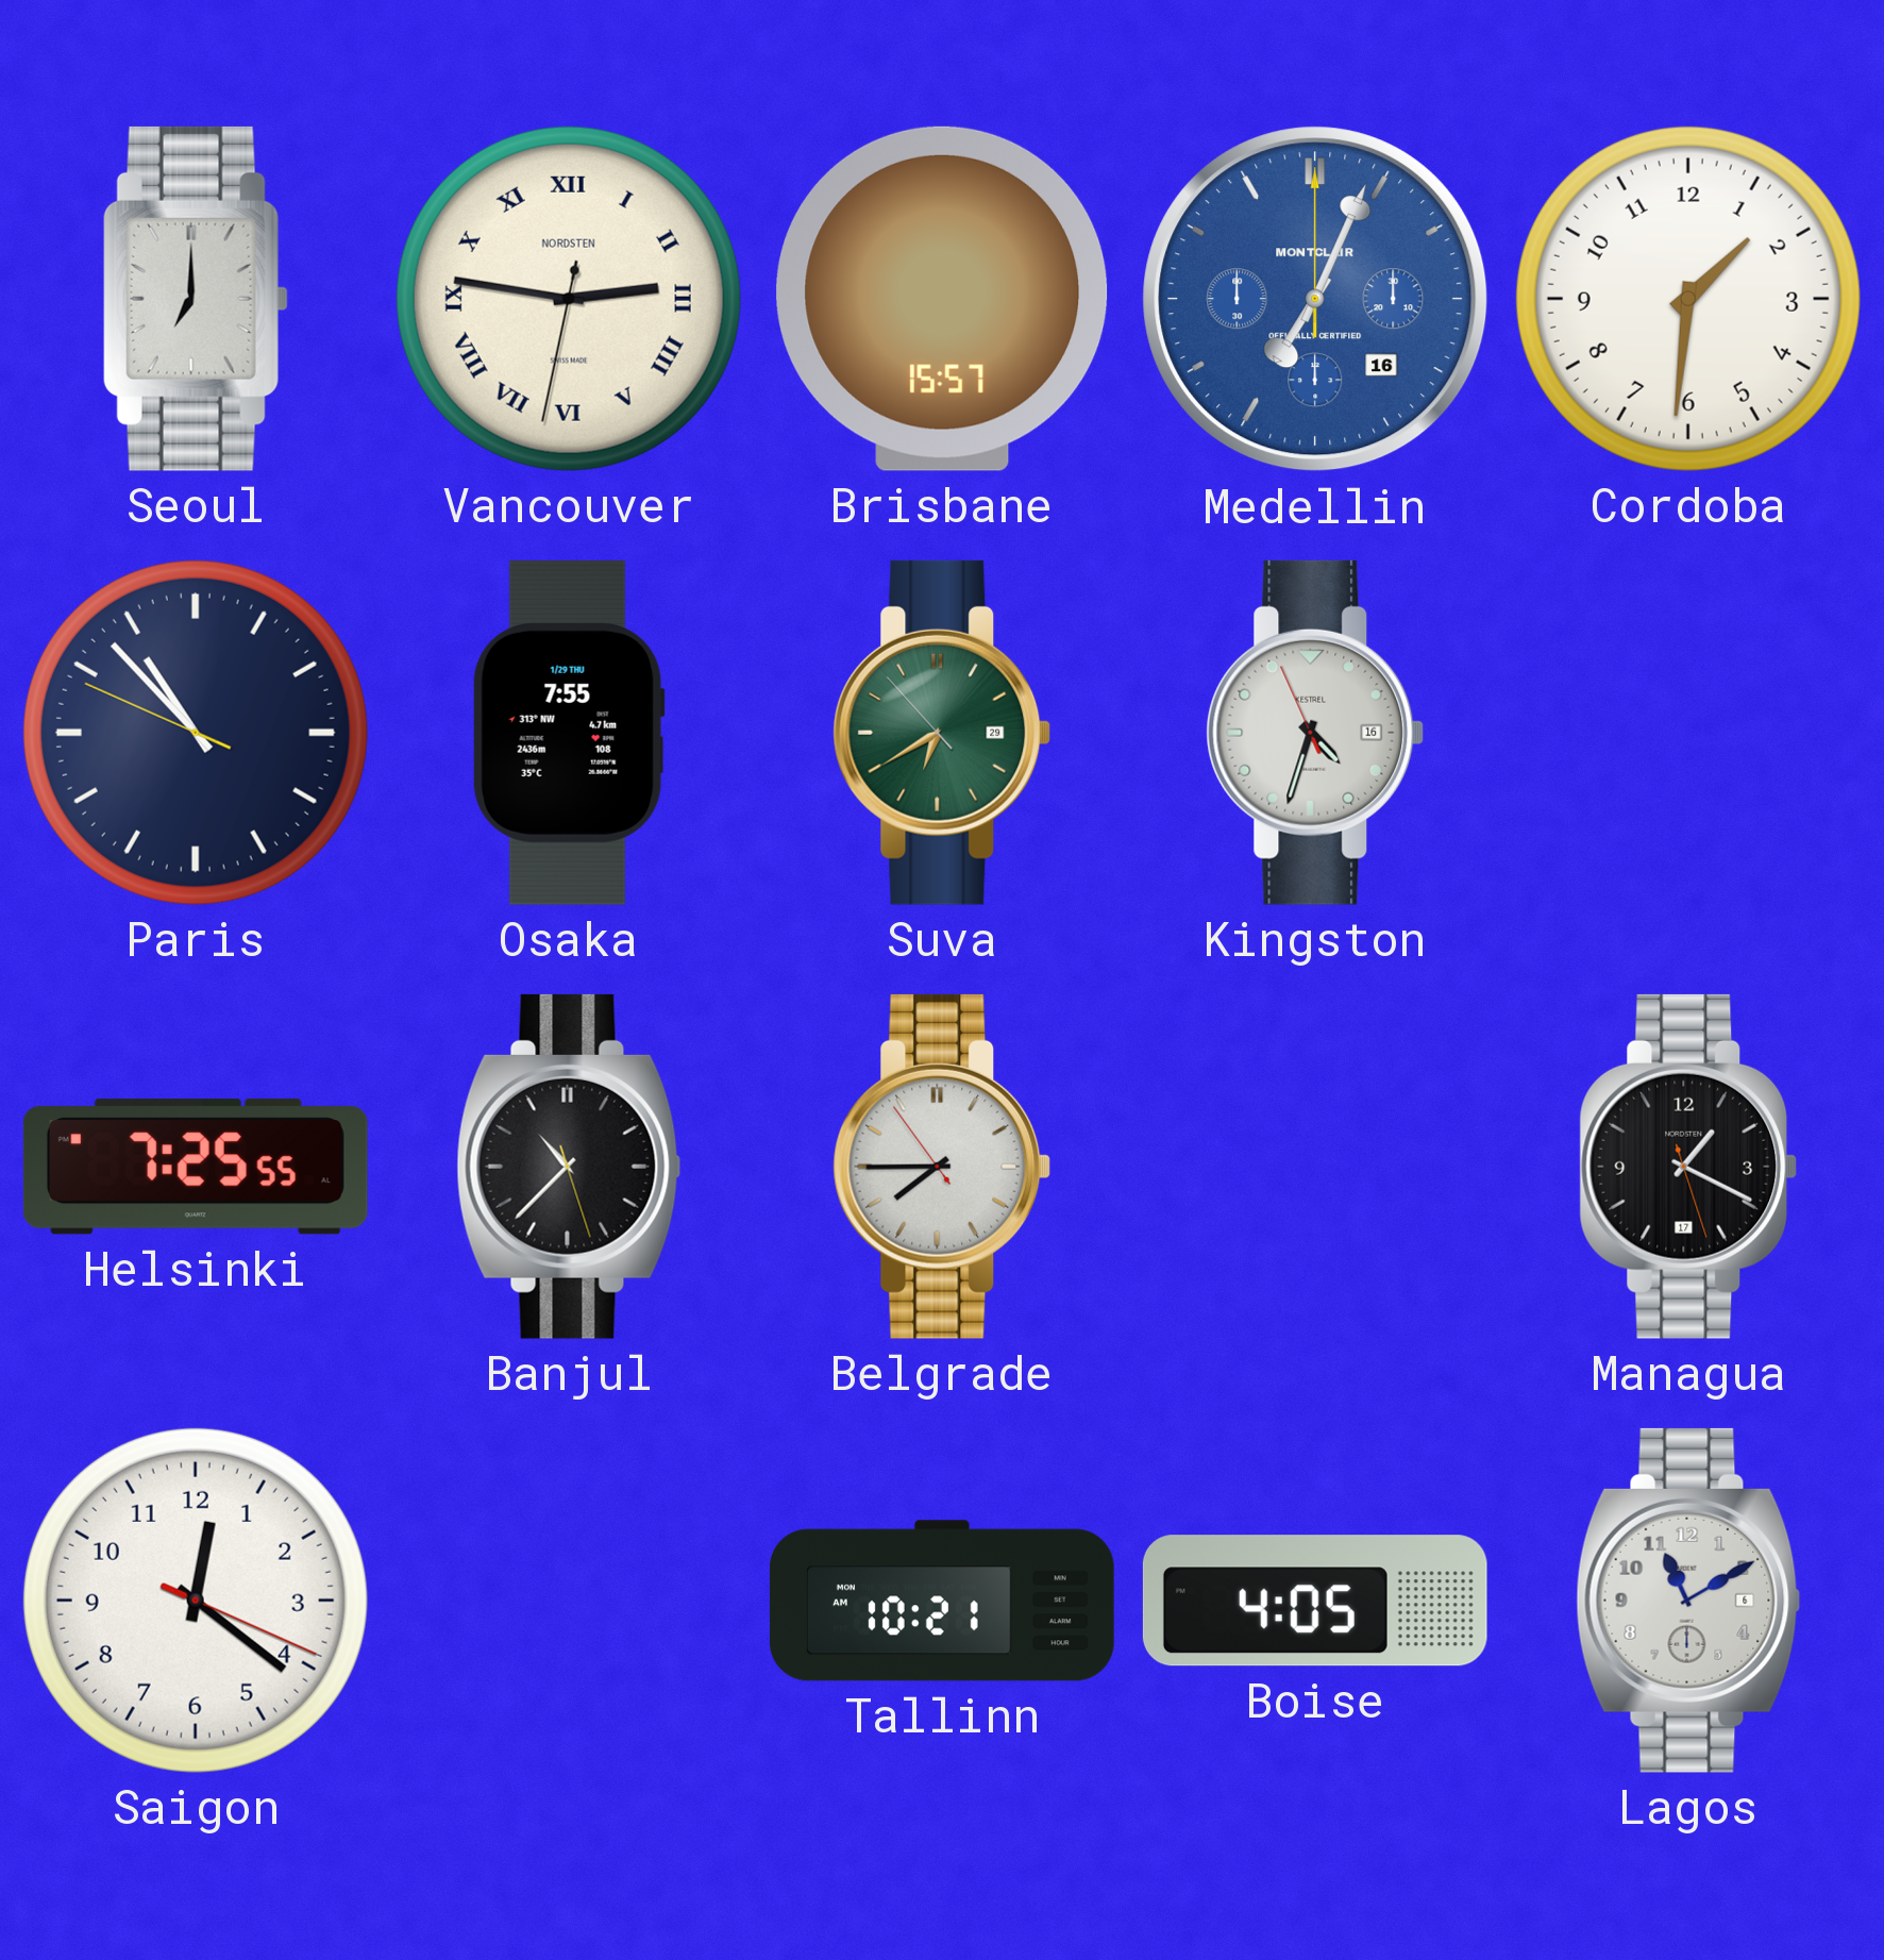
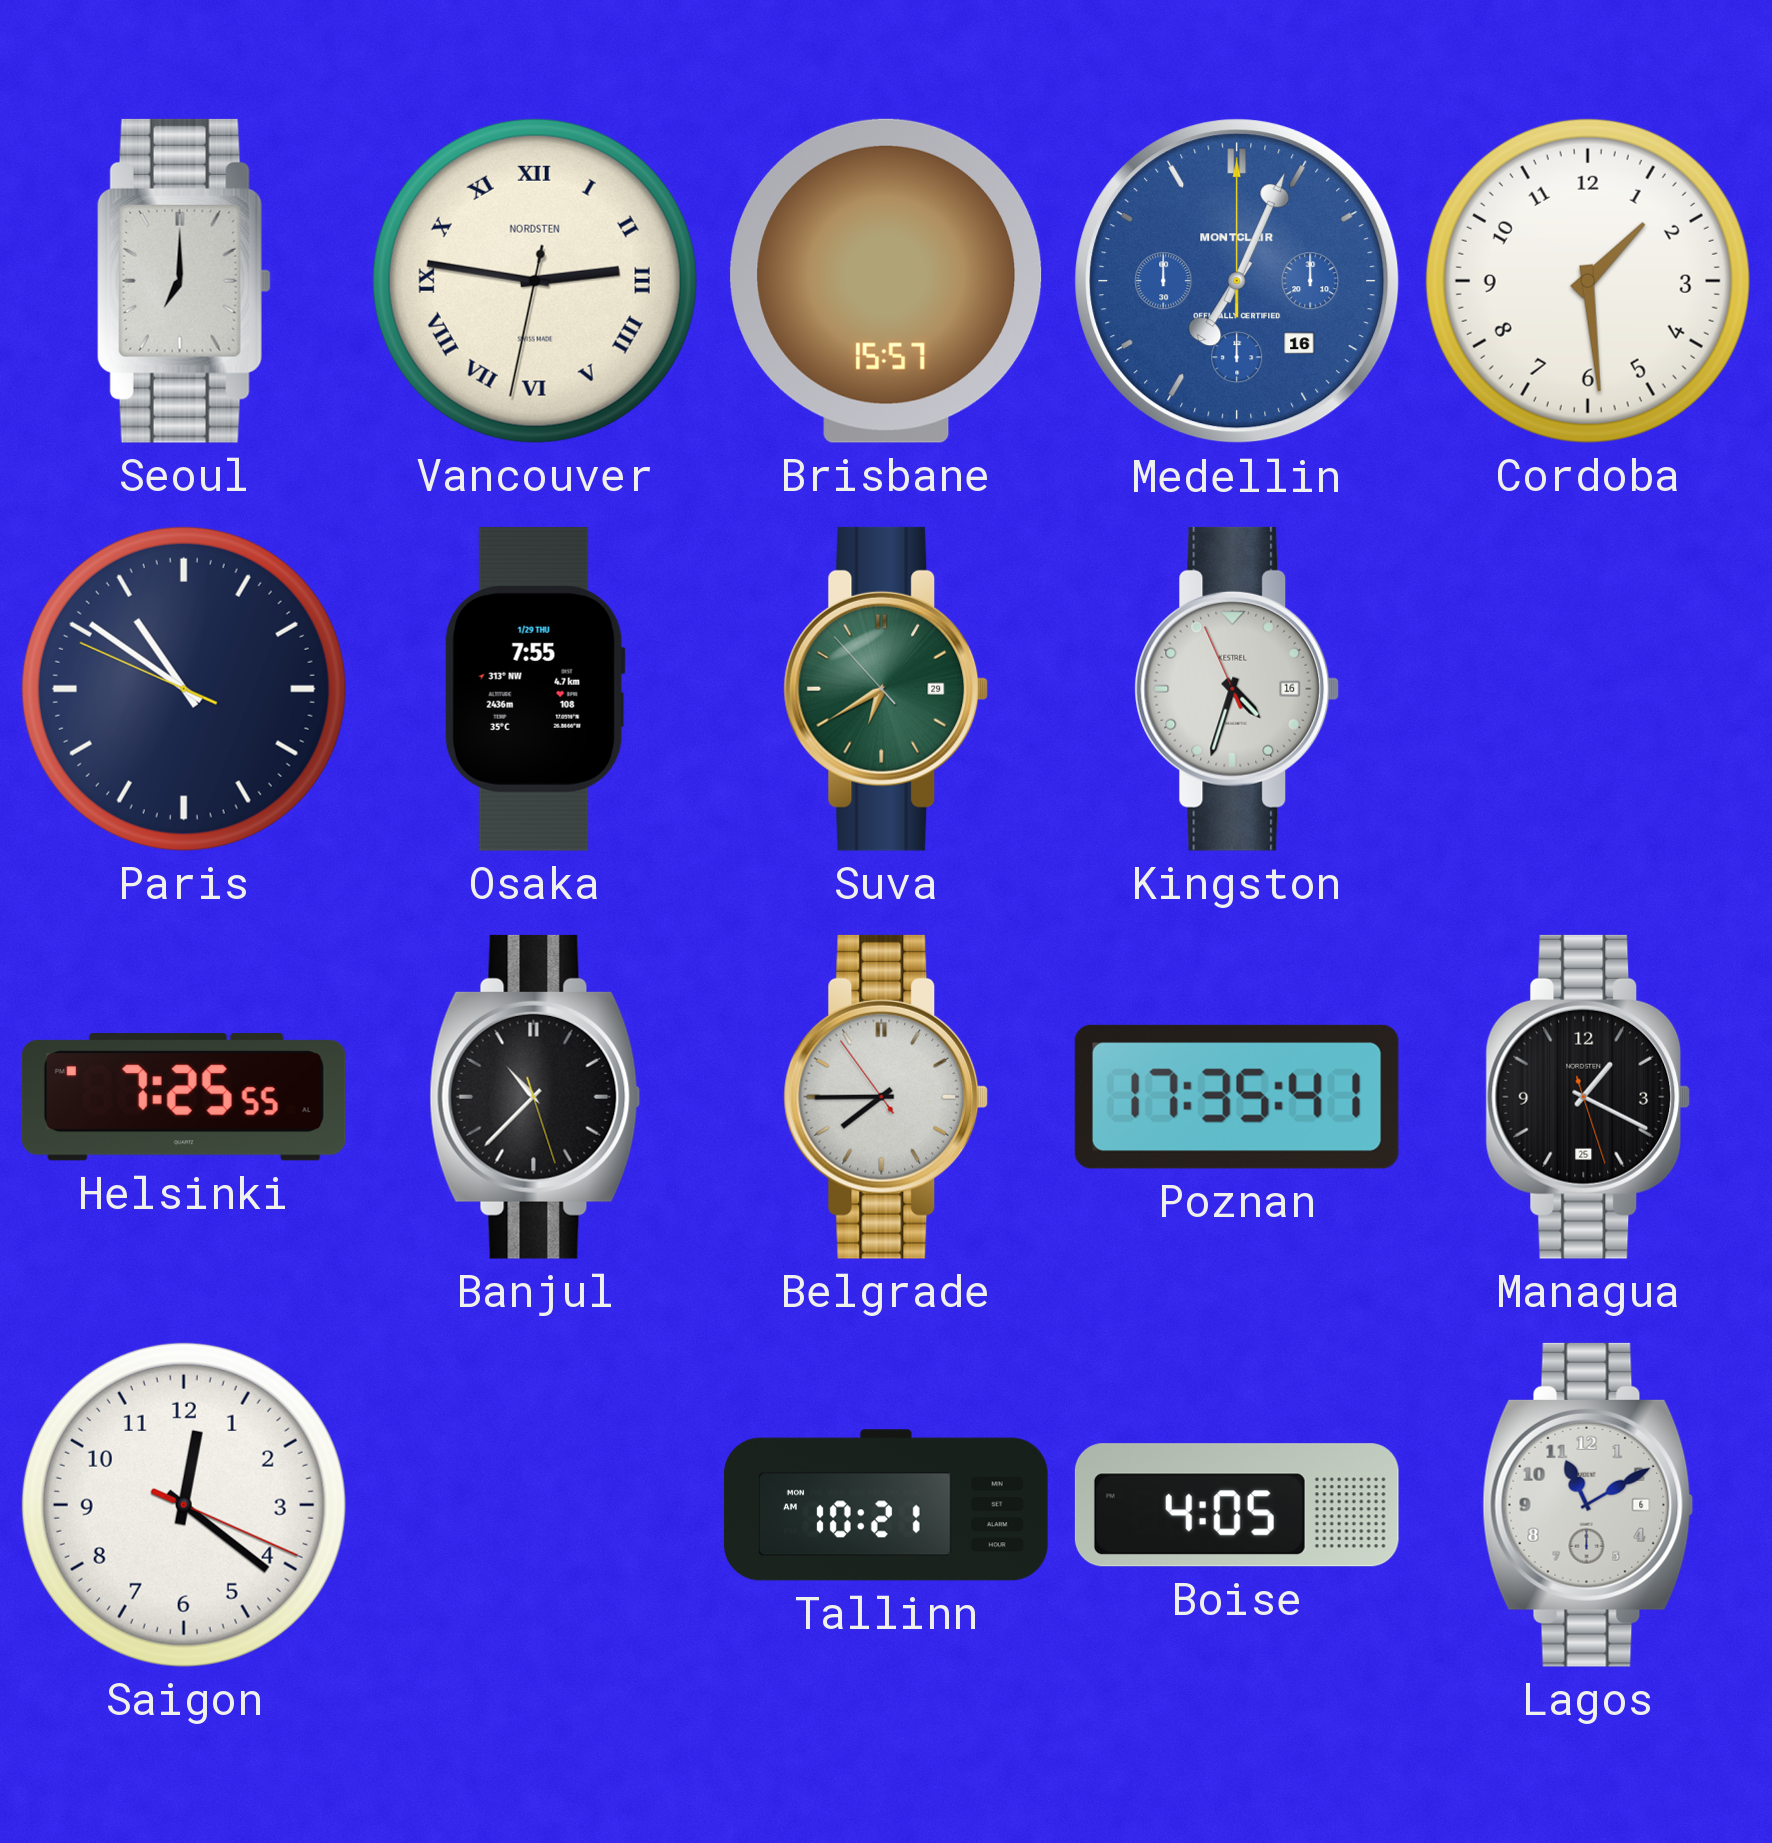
Cordoba: 1:31 -> 1:29 (1588, 281)
Paris: 10:52 -> 10:50 (184, 689)
Poznan: none -> 17:35 (1237, 1097)
Managua date: 17 -> 25 (1588, 1097)
